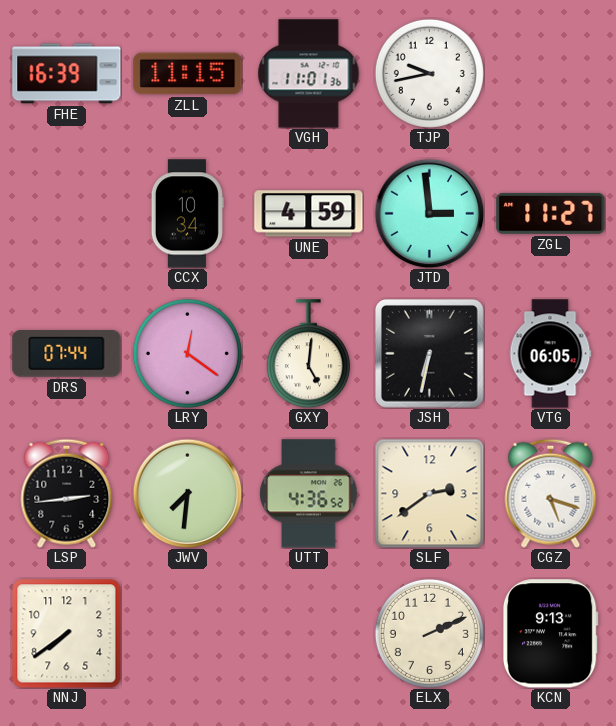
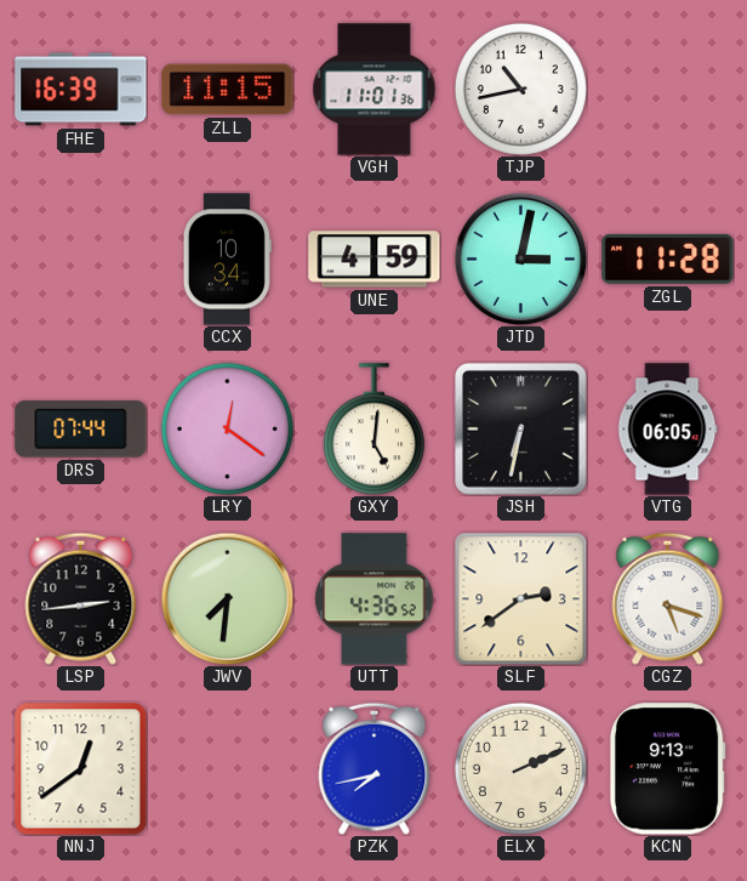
TJP: 9:43 -> 10:43 (520, 89)
JTD: 2:59 -> 3:02 (520, 258)
ZGL: 11:27 -> 11:28 (668, 258)
NNJ: 7:39 -> 12:39 (81, 769)
PZK: none -> 7:43 (375, 768)
